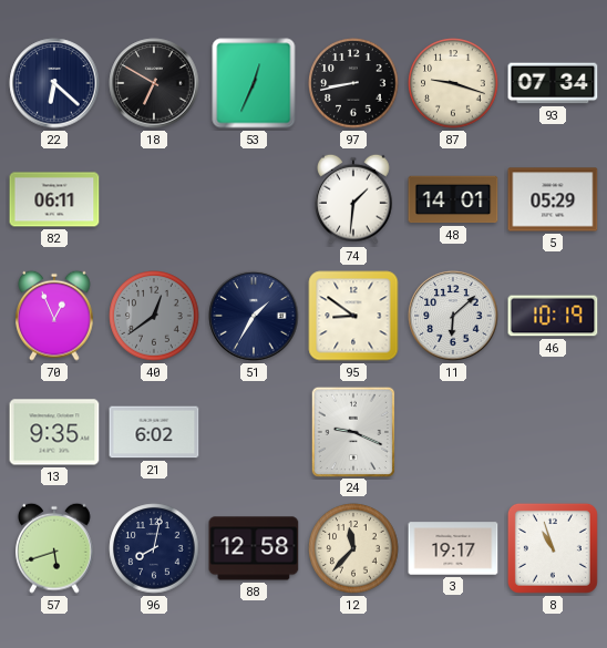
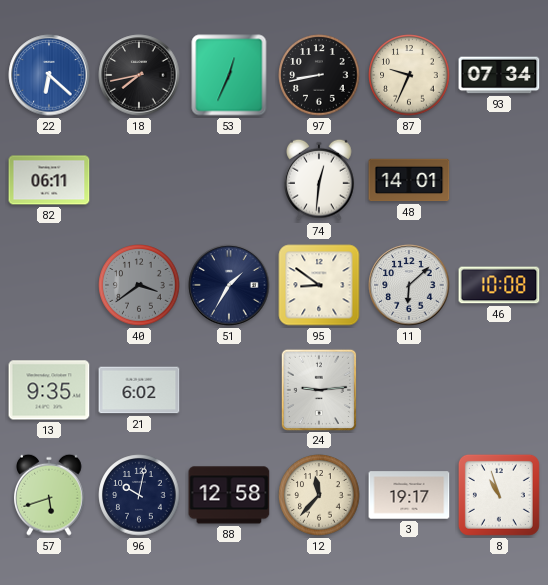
22 dial: navy -> blue (49, 75)
18: 6:50 -> 7:43 (139, 75)
87: 9:18 -> 9:34 (409, 75)
74: 1:31 -> 12:31 (320, 180)
5: 05:29 -> none (553, 199)
70: 12:56 -> none (55, 316)
40: 12:39 -> 3:39 (139, 285)
46: 10:19 -> 10:08 (499, 285)
24: 9:19 -> 9:14 (318, 389)
96: 8:02 -> 10:02 (139, 495)
